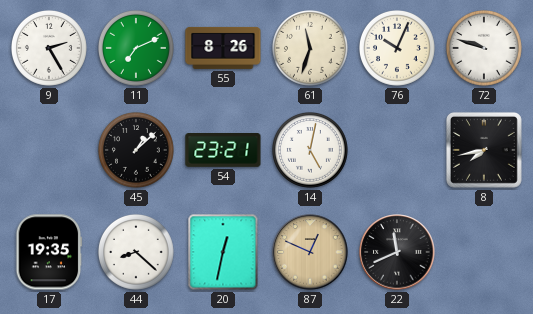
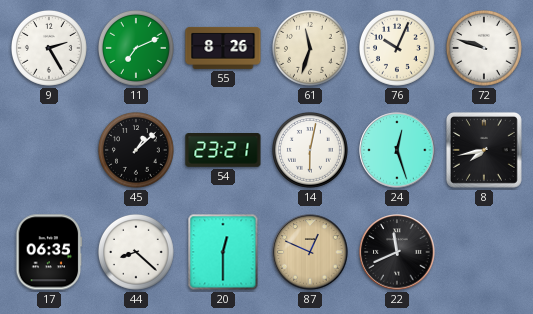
14: 5:02 -> 6:02 (311, 151)
24: none -> 12:27 (397, 150)
17: 19:35 -> 06:35 (49, 252)
20: 12:32 -> 12:30 (223, 252)
